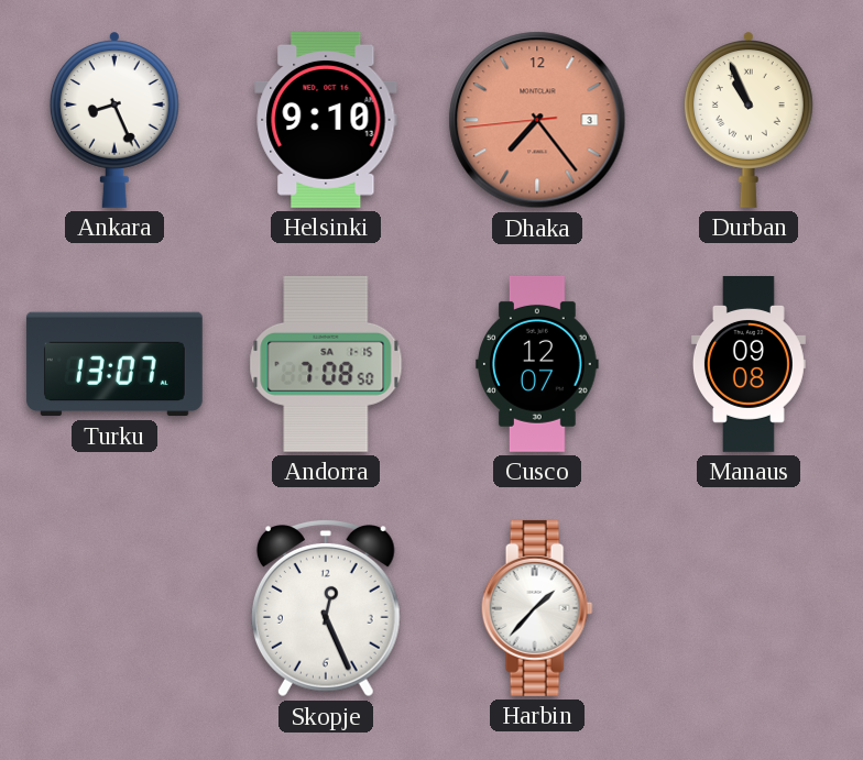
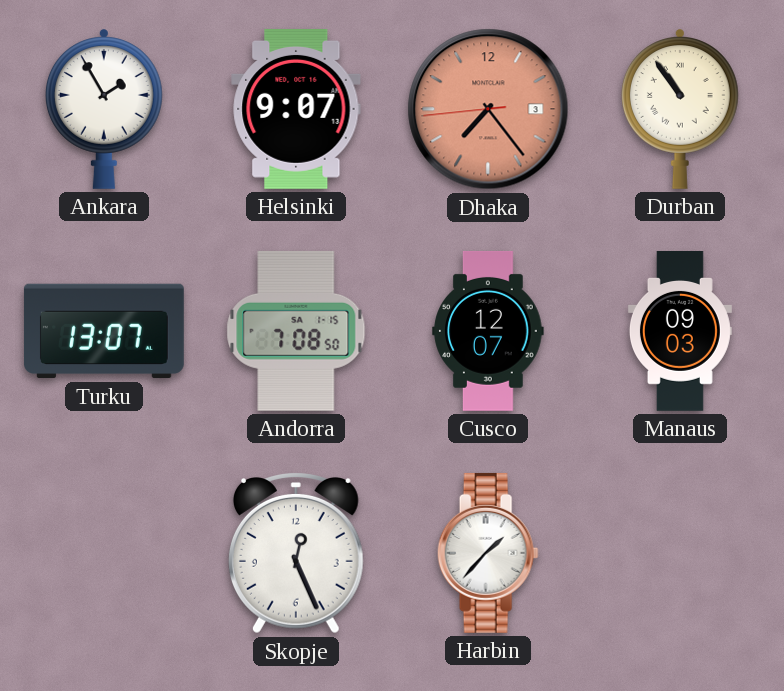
Ankara: 8:26 -> 1:55 (104, 109)
Helsinki: 9:10 -> 9:07 (296, 109)
Durban: 10:56 -> 10:54 (680, 109)
Manaus: 09:08 -> 09:03 (680, 332)
